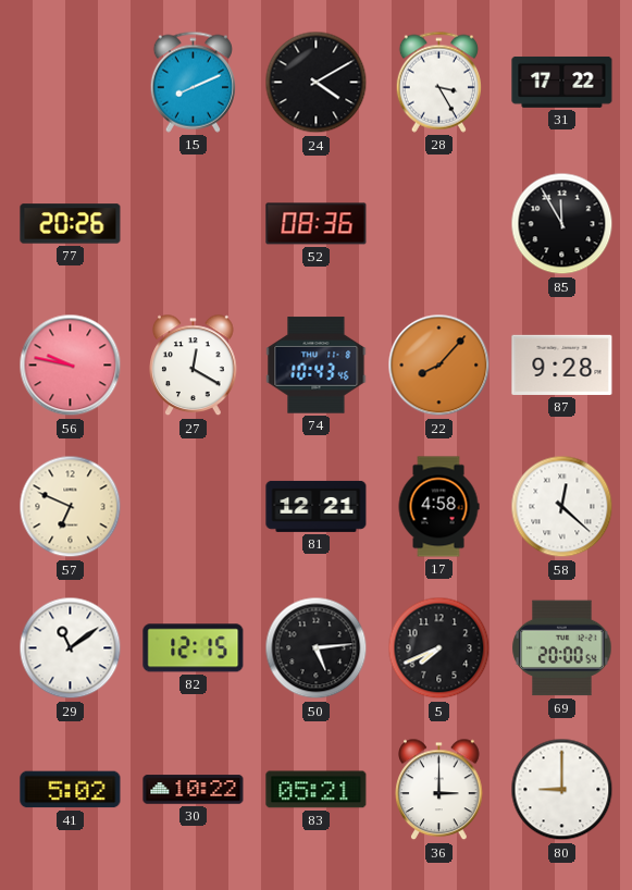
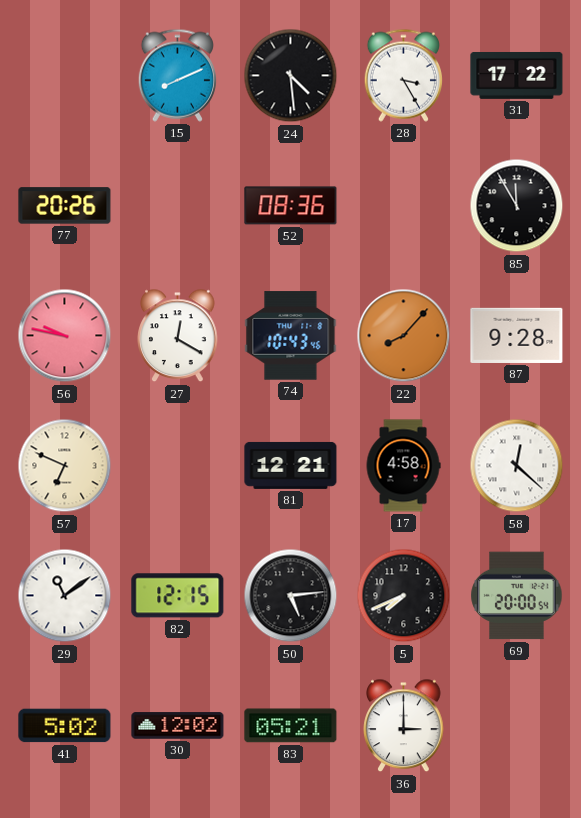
24: 4:10 -> 4:29 (291, 76)
30: 10:22 -> 12:02 (178, 726)
80: 9:00 -> none (562, 790)
